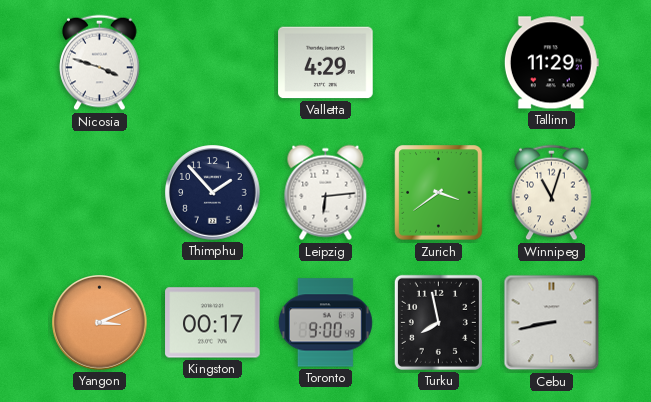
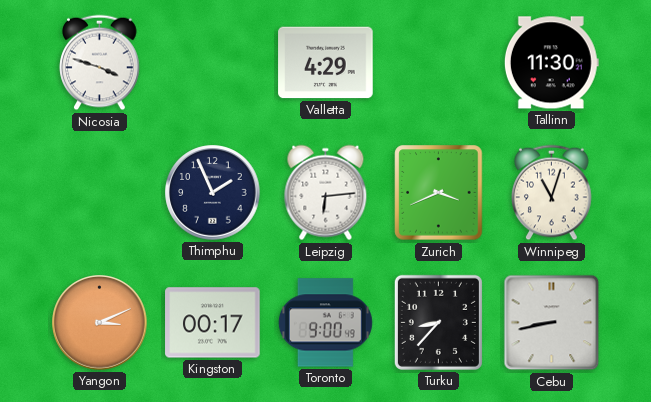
Tallinn: 11:29 -> 11:30 (551, 63)
Thimphu: 1:53 -> 1:56 (213, 193)
Zurich: 3:39 -> 3:41 (439, 193)
Turku: 7:58 -> 8:37 (438, 322)
